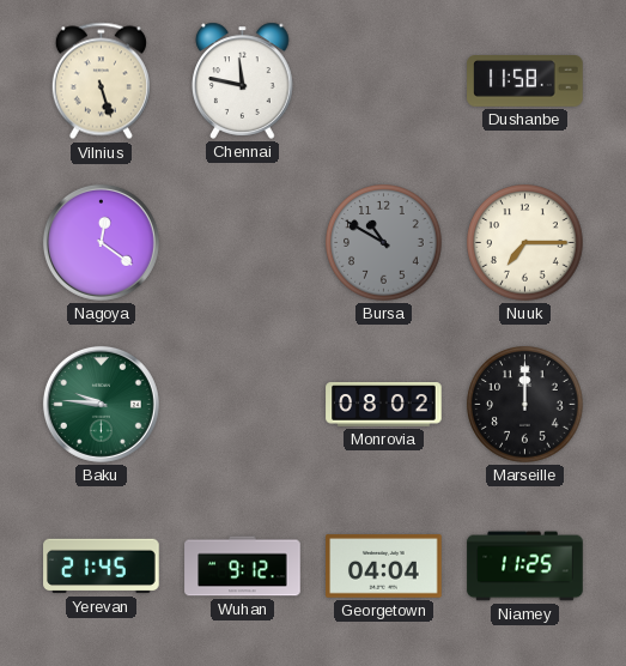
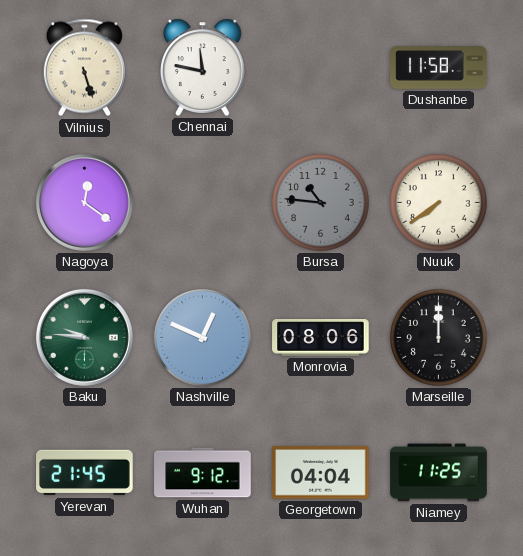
Bursa: 10:50 -> 10:46 (321, 203)
Nuuk: 7:15 -> 7:39 (439, 203)
Nashville: none -> 12:49 (203, 338)
Monrovia: 08:02 -> 08:06 (321, 338)
